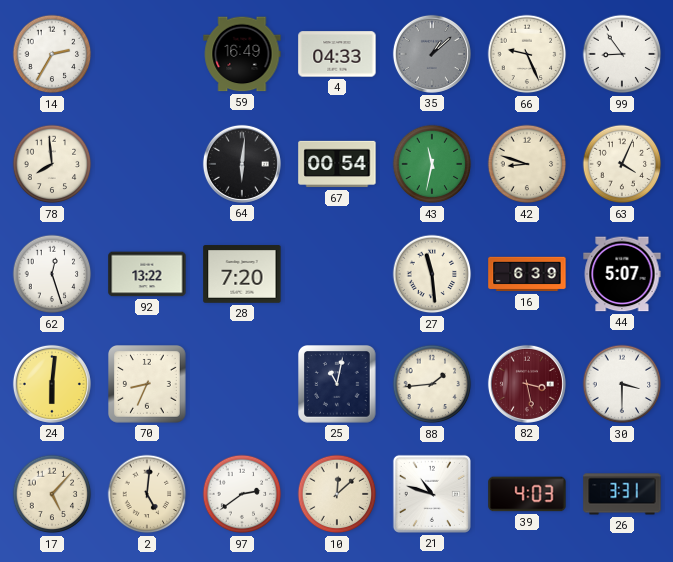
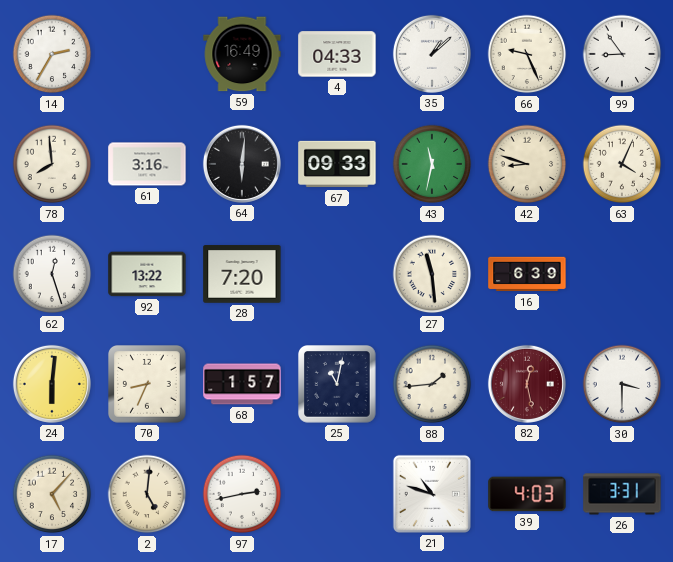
35 dial: grey -> white (432, 54)
61: none -> 3:16 (147, 164)
67: 00:54 -> 09:33 (337, 164)
44: 5:07 -> none (622, 274)
68: none -> 1:57 (242, 384)
82: 3:28 -> 12:28 (527, 384)
97: 2:39 -> 2:43 (242, 494)
10: 12:08 -> none (337, 494)
